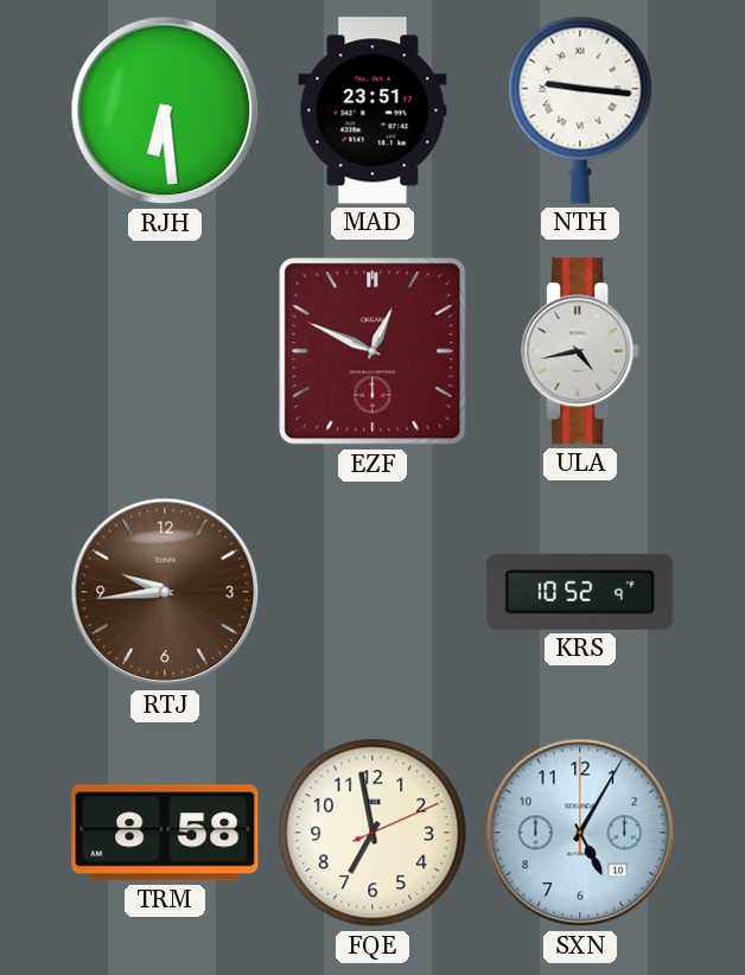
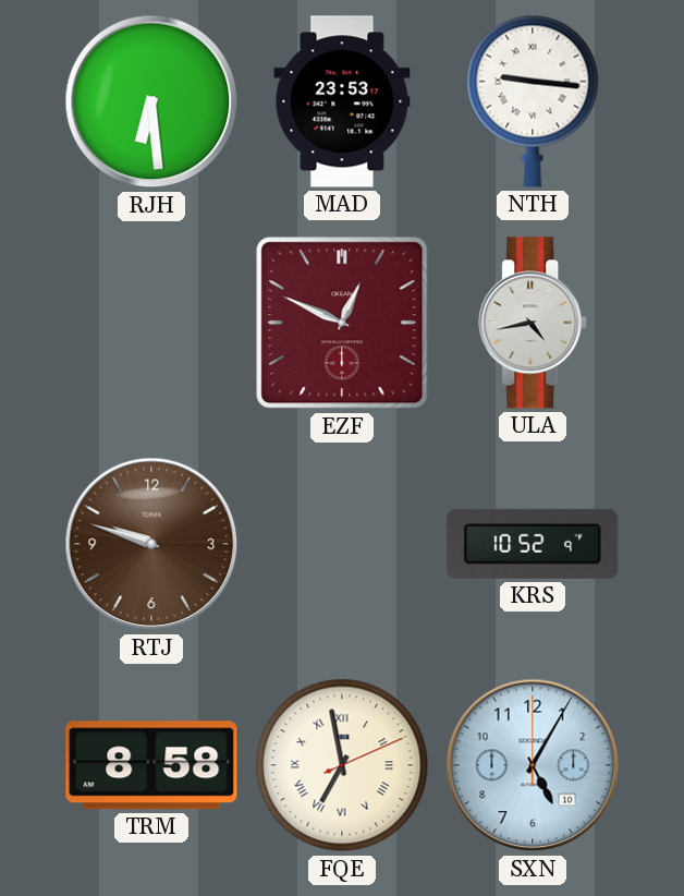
MAD: 23:51 -> 23:53 (342, 101)
RTJ: 9:44 -> 9:48 (151, 544)
FQE numerals: Arabic -> Roman (342, 765)
